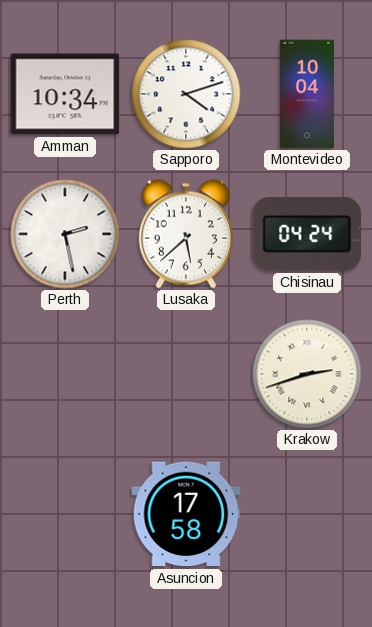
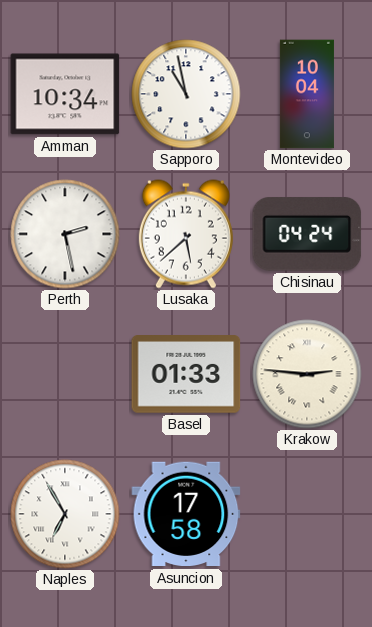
Sapporo: 4:12 -> 10:58 (186, 94)
Basel: none -> 01:33 (186, 375)
Krakow: 2:42 -> 2:46 (307, 374)
Naples: none -> 6:55 (65, 514)
